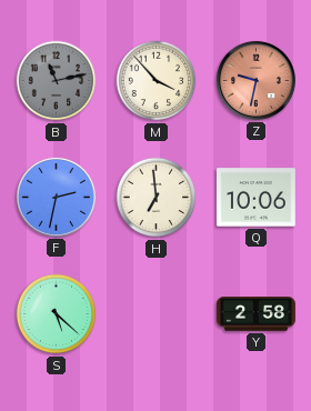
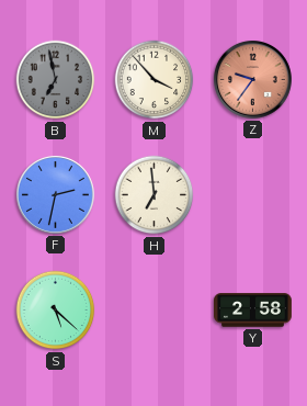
B: 11:13 -> 6:58 (56, 80)
Z: 9:32 -> 9:36 (252, 79)
Q: 10:06 -> none (255, 198)
